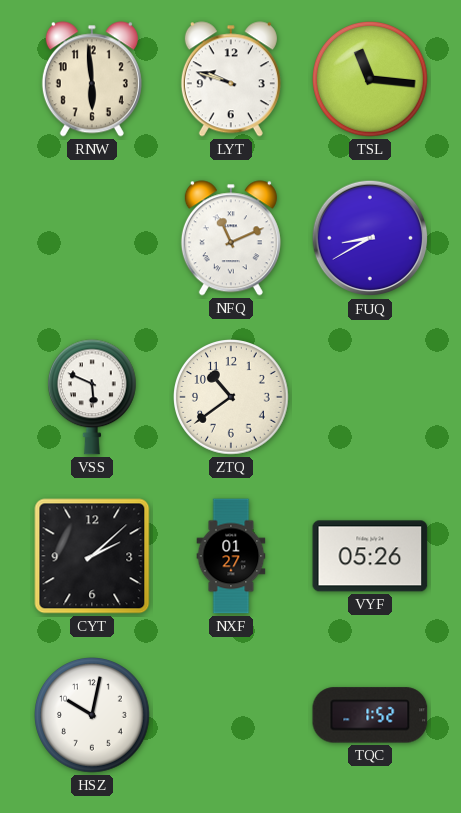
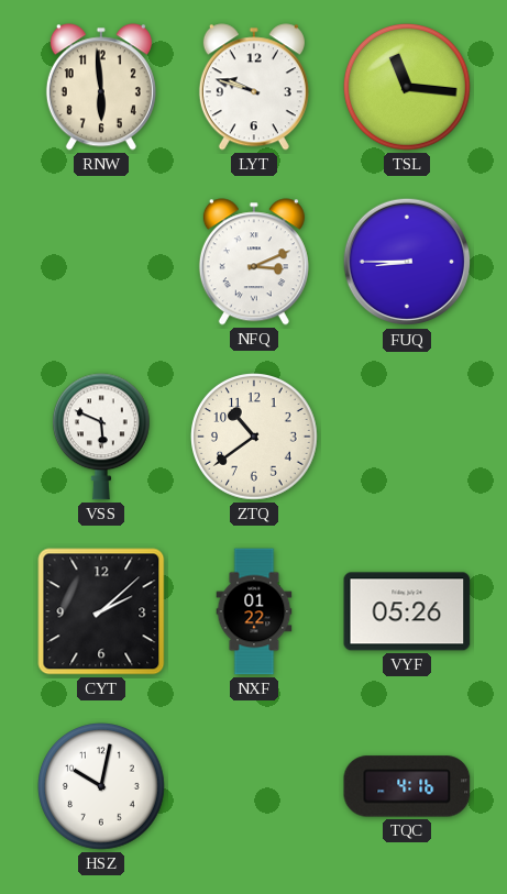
NFQ: 11:11 -> 3:11 (254, 262)
FUQ: 8:40 -> 8:45 (407, 262)
NXF: 01:27 -> 01:22 (254, 611)
TQC: 1:52 -> 4:16 (407, 786)
